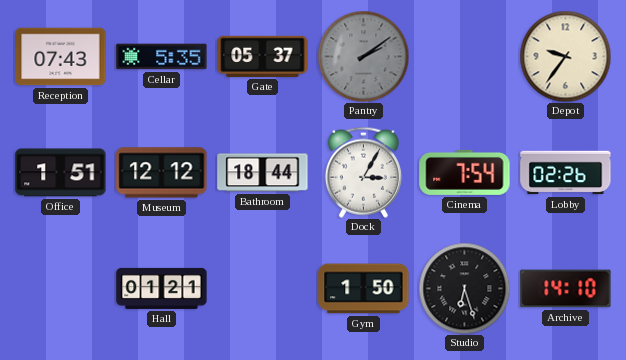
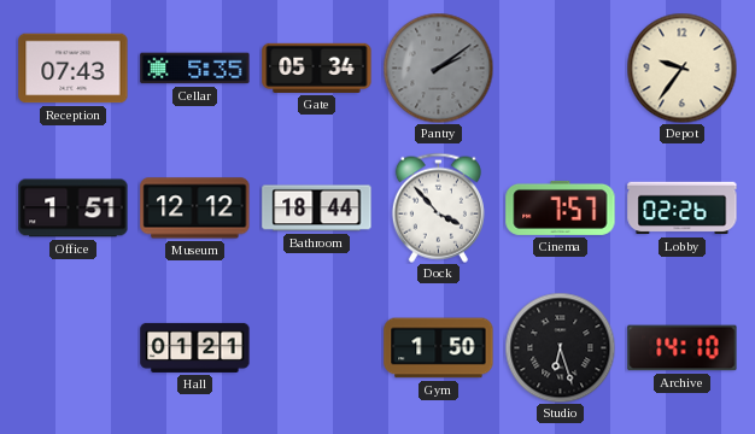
Gate: 05:37 -> 05:34 (317, 68)
Dock: 3:05 -> 3:53 (438, 207)
Cinema: 7:54 -> 7:57 (561, 207)
